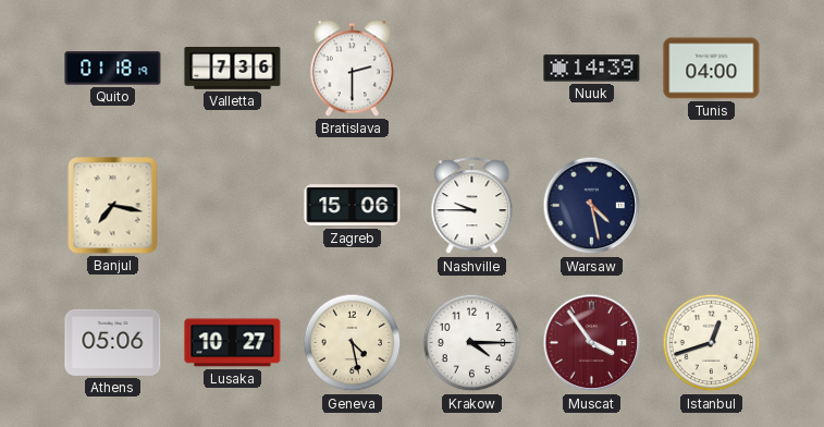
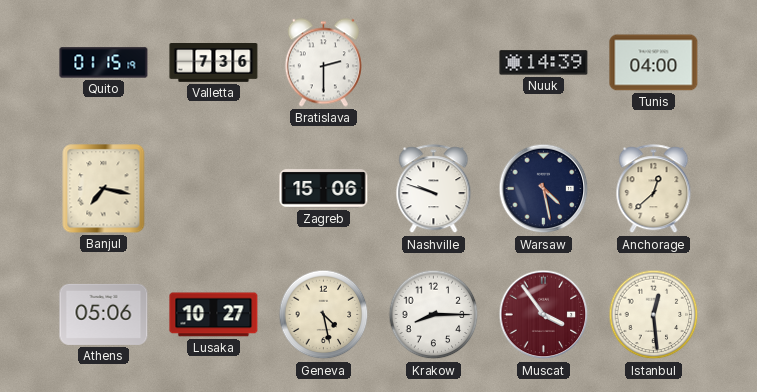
Quito: 01:18 -> 01:15 (104, 63)
Nashville: 9:45 -> 9:48 (434, 189)
Anchorage: none -> 12:38 (654, 189)
Krakow: 4:15 -> 8:15 (434, 315)
Istanbul: 12:42 -> 12:29 (654, 315)
